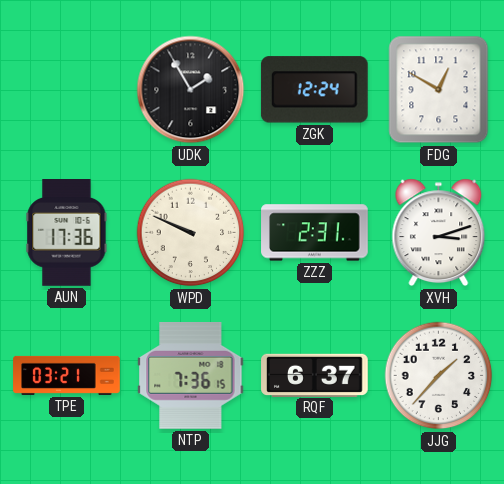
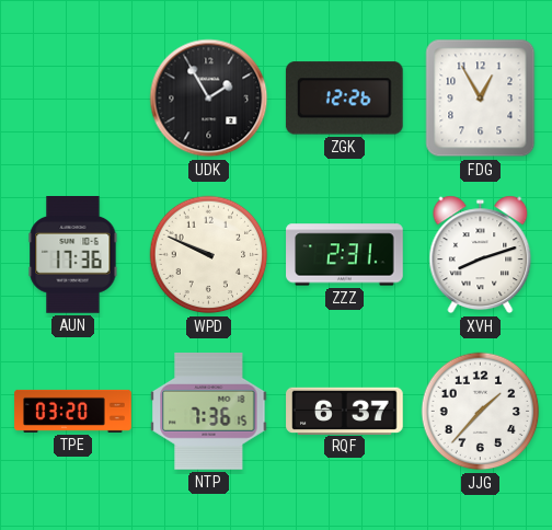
ZGK: 12:24 -> 12:26 (344, 99)
FDG: 12:50 -> 12:55 (481, 99)
XVH: 3:12 -> 8:12 (481, 255)
TPE: 03:21 -> 03:20 (73, 411)
